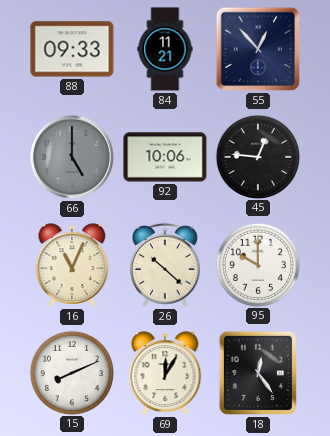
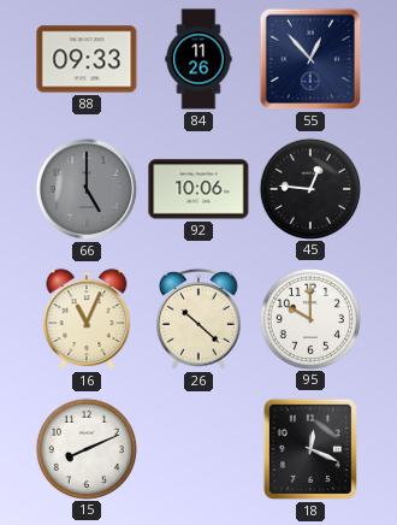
84: 11:21 -> 11:26 (198, 59)
69: 12:05 -> none (165, 373)
18: 12:24 -> 12:19 (310, 449)
